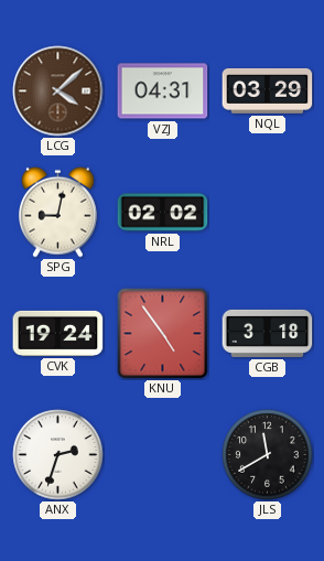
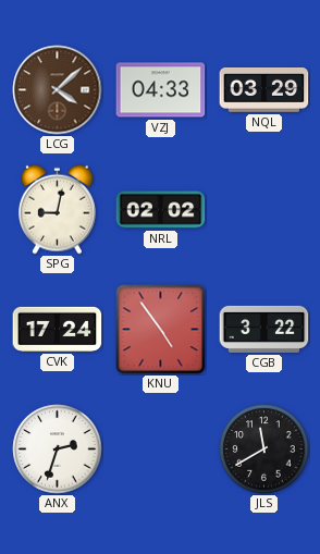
VZJ: 04:31 -> 04:33 (161, 90)
CVK: 19:24 -> 17:24 (58, 329)
CGB: 3:18 -> 3:22 (264, 329)
